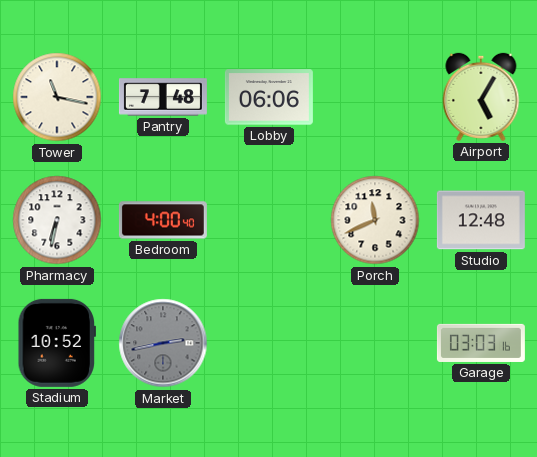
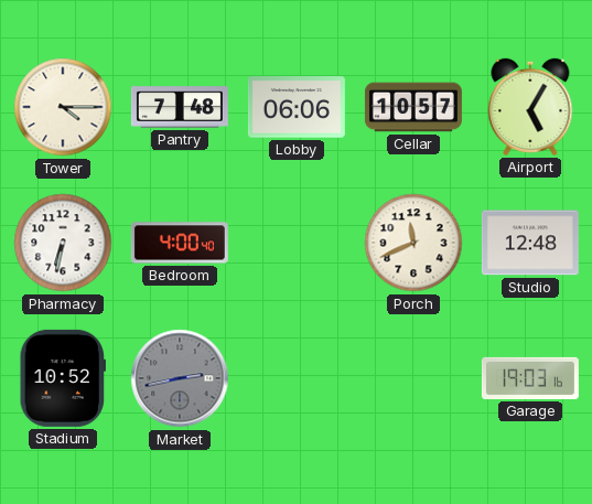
Tower: 11:17 -> 4:15 (63, 107)
Cellar: none -> 10:57 (413, 107)
Garage: 03:03 -> 19:03 (530, 378)
